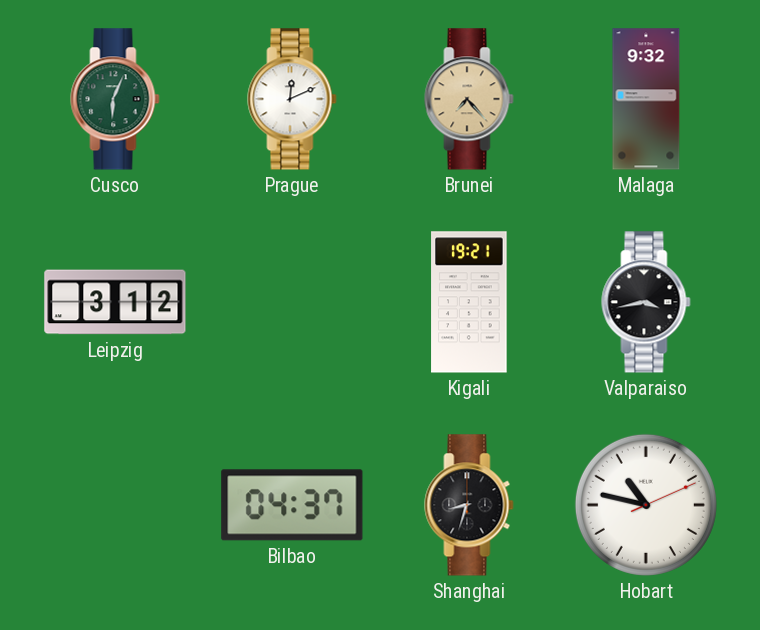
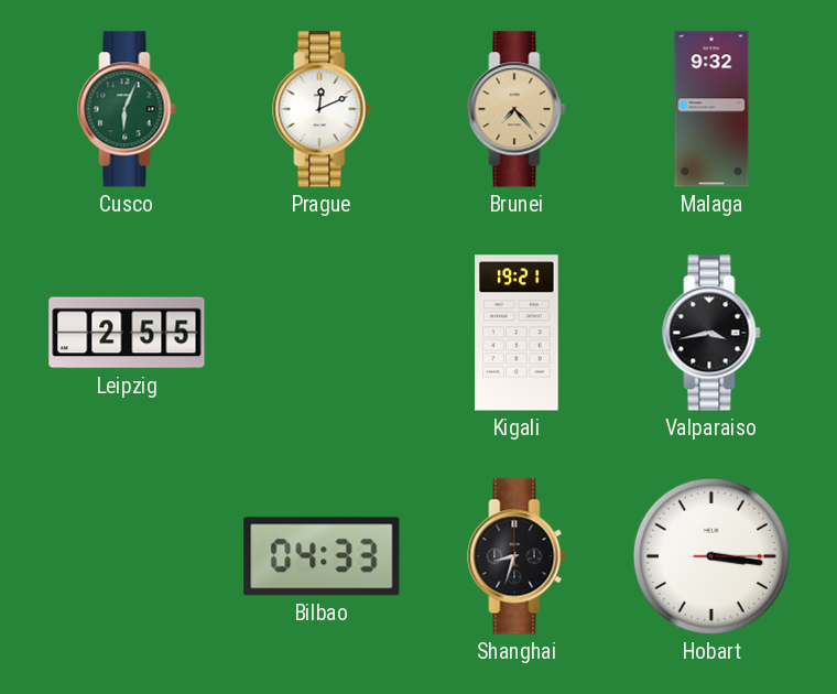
Leipzig: 3:12 -> 2:55 (127, 333)
Bilbao: 04:37 -> 04:33 (322, 556)
Hobart: 10:47 -> 3:16 (711, 556)
